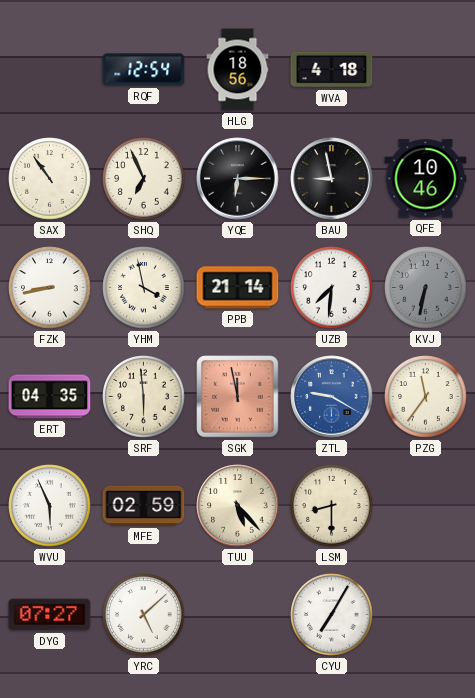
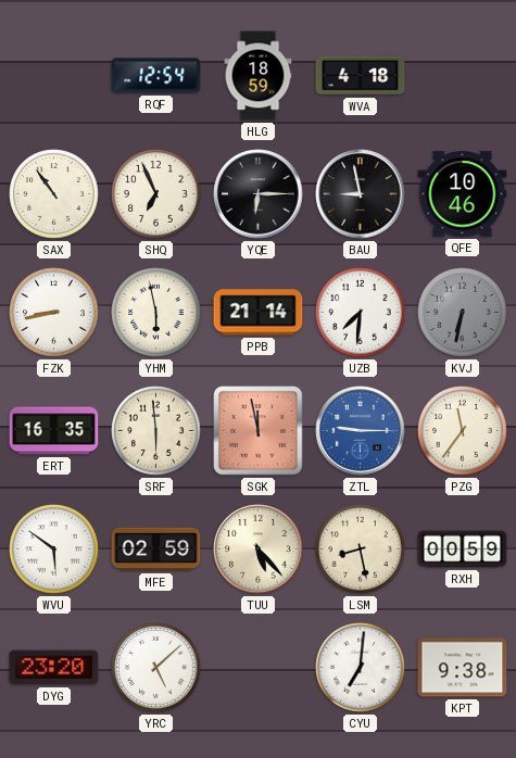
HLG: 18:56 -> 18:59 (259, 76)
YHM: 3:58 -> 5:58 (156, 313)
ERT: 04:35 -> 16:35 (54, 431)
ZTL: 9:20 -> 9:15 (361, 431)
WVU: 5:56 -> 5:51 (54, 549)
LSM: 8:30 -> 8:28 (361, 549)
RXH: none -> 00:59 (463, 549)
DYG: 07:27 -> 23:20 (54, 668)
CYU: 7:05 -> 7:01 (361, 668)
KPT: none -> 9:38 (463, 668)
